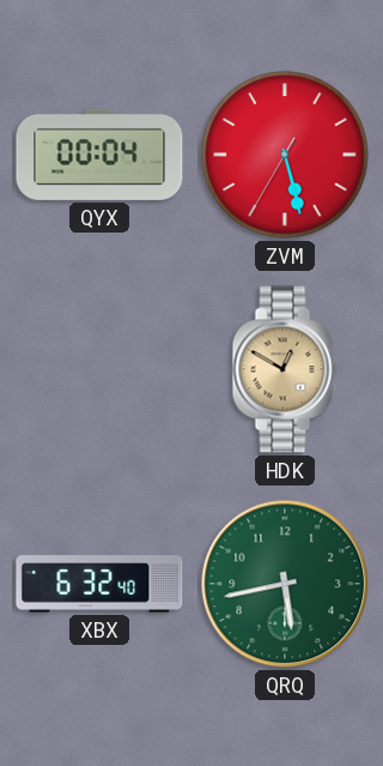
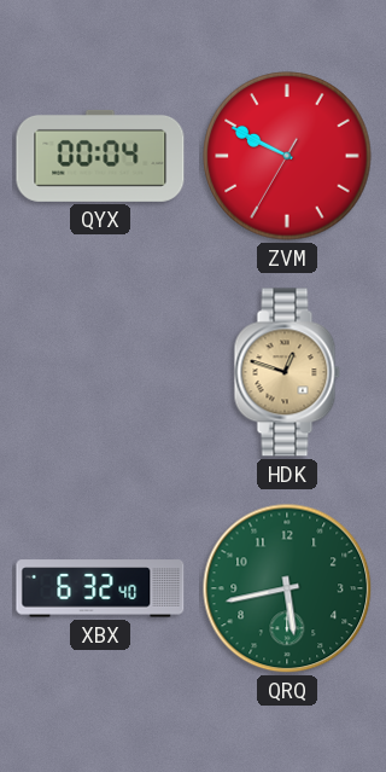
ZVM: 5:27 -> 9:49 (287, 156)
HDK: 12:50 -> 12:48 (287, 372)
